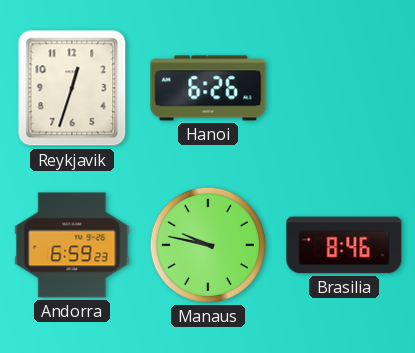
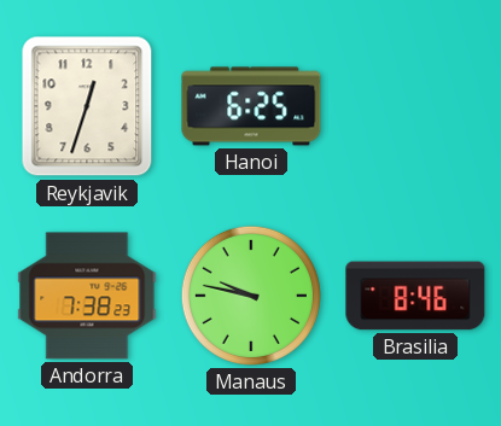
Hanoi: 6:26 -> 6:25 (251, 106)
Andorra: 6:59 -> 7:38 (87, 296)
